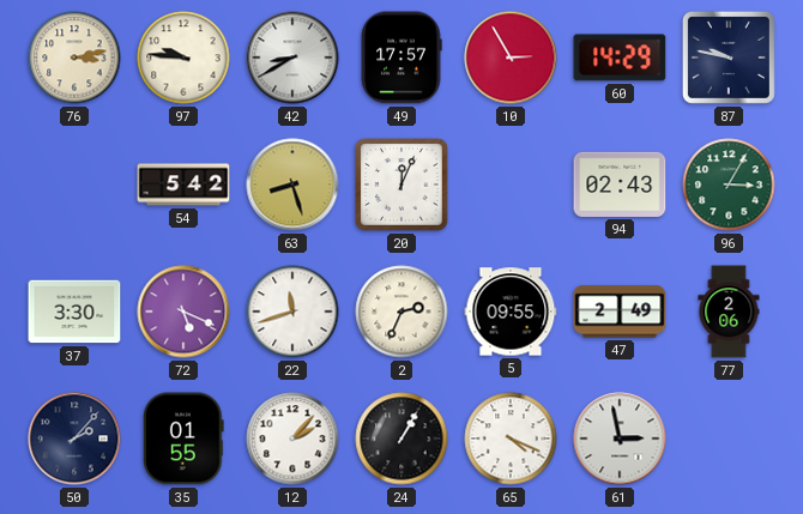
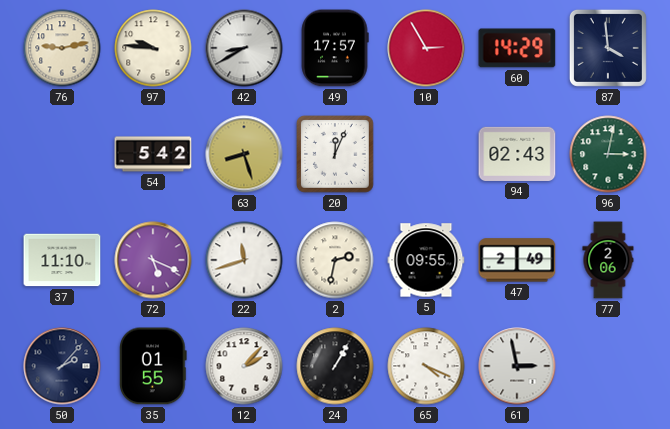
76: 3:13 -> 9:13 (62, 48)
87: 9:47 -> 3:59 (608, 48)
96: 3:05 -> 3:02 (608, 154)
37: 3:30 -> 11:10 (62, 260)
2: 2:34 -> 2:32 (335, 260)
